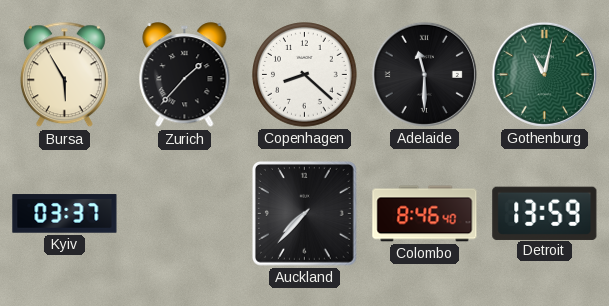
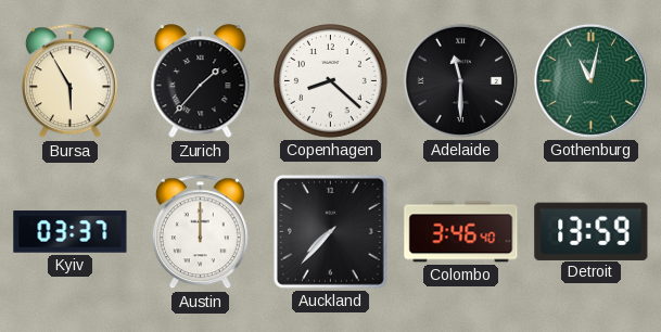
Austin: none -> 12:00 (200, 232)
Colombo: 8:46 -> 3:46 (461, 232)
